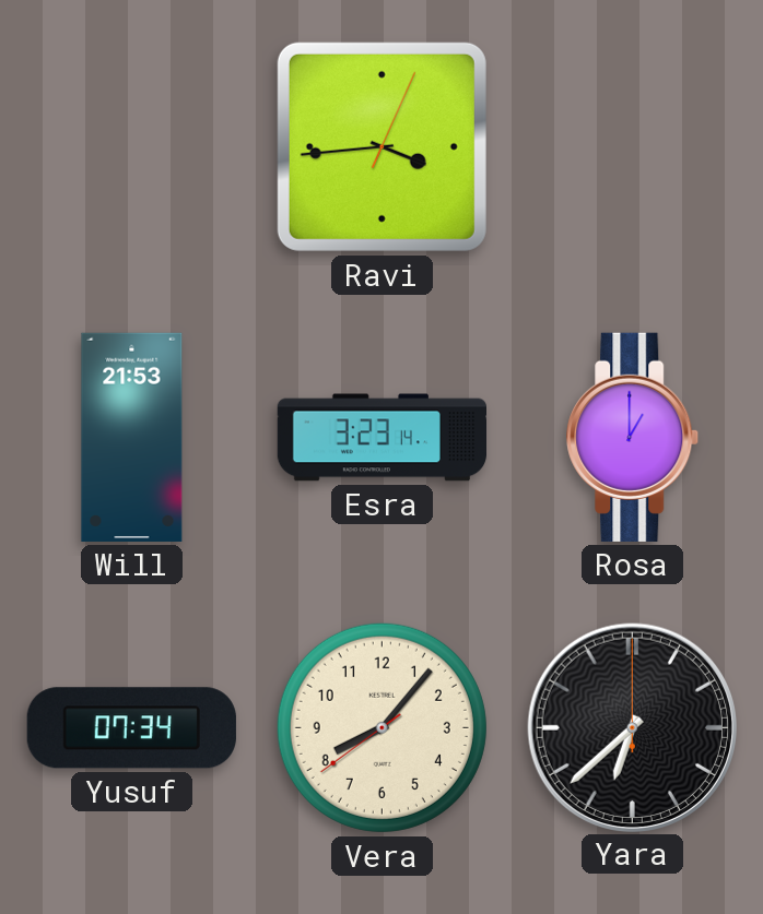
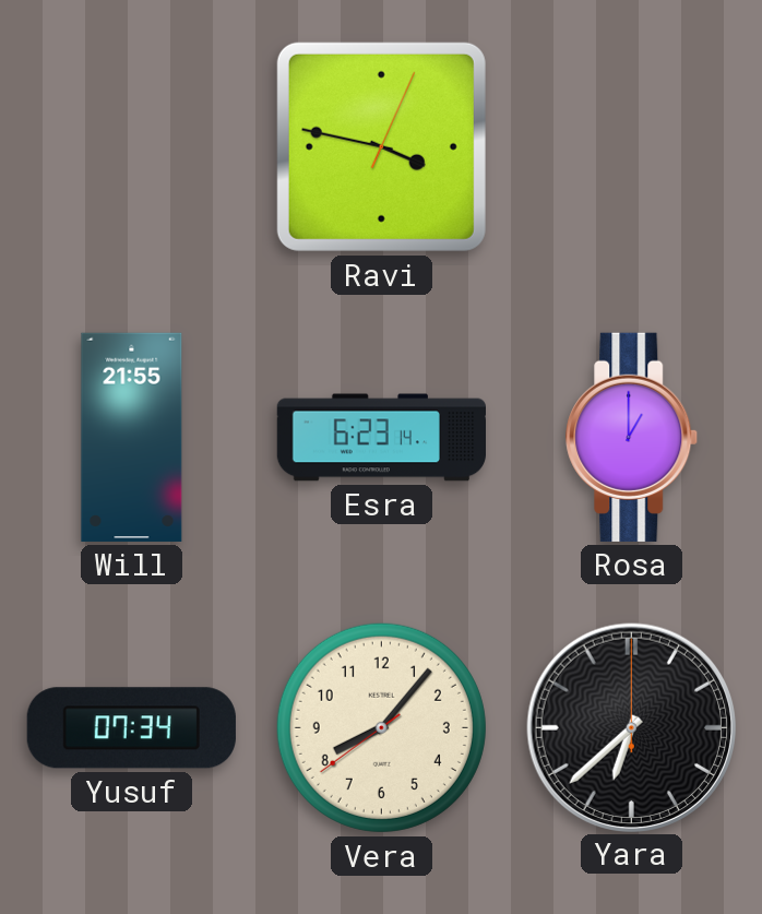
Ravi: 3:44 -> 3:47 (381, 146)
Will: 21:53 -> 21:55 (132, 437)
Esra: 3:23 -> 6:23 (381, 438)
